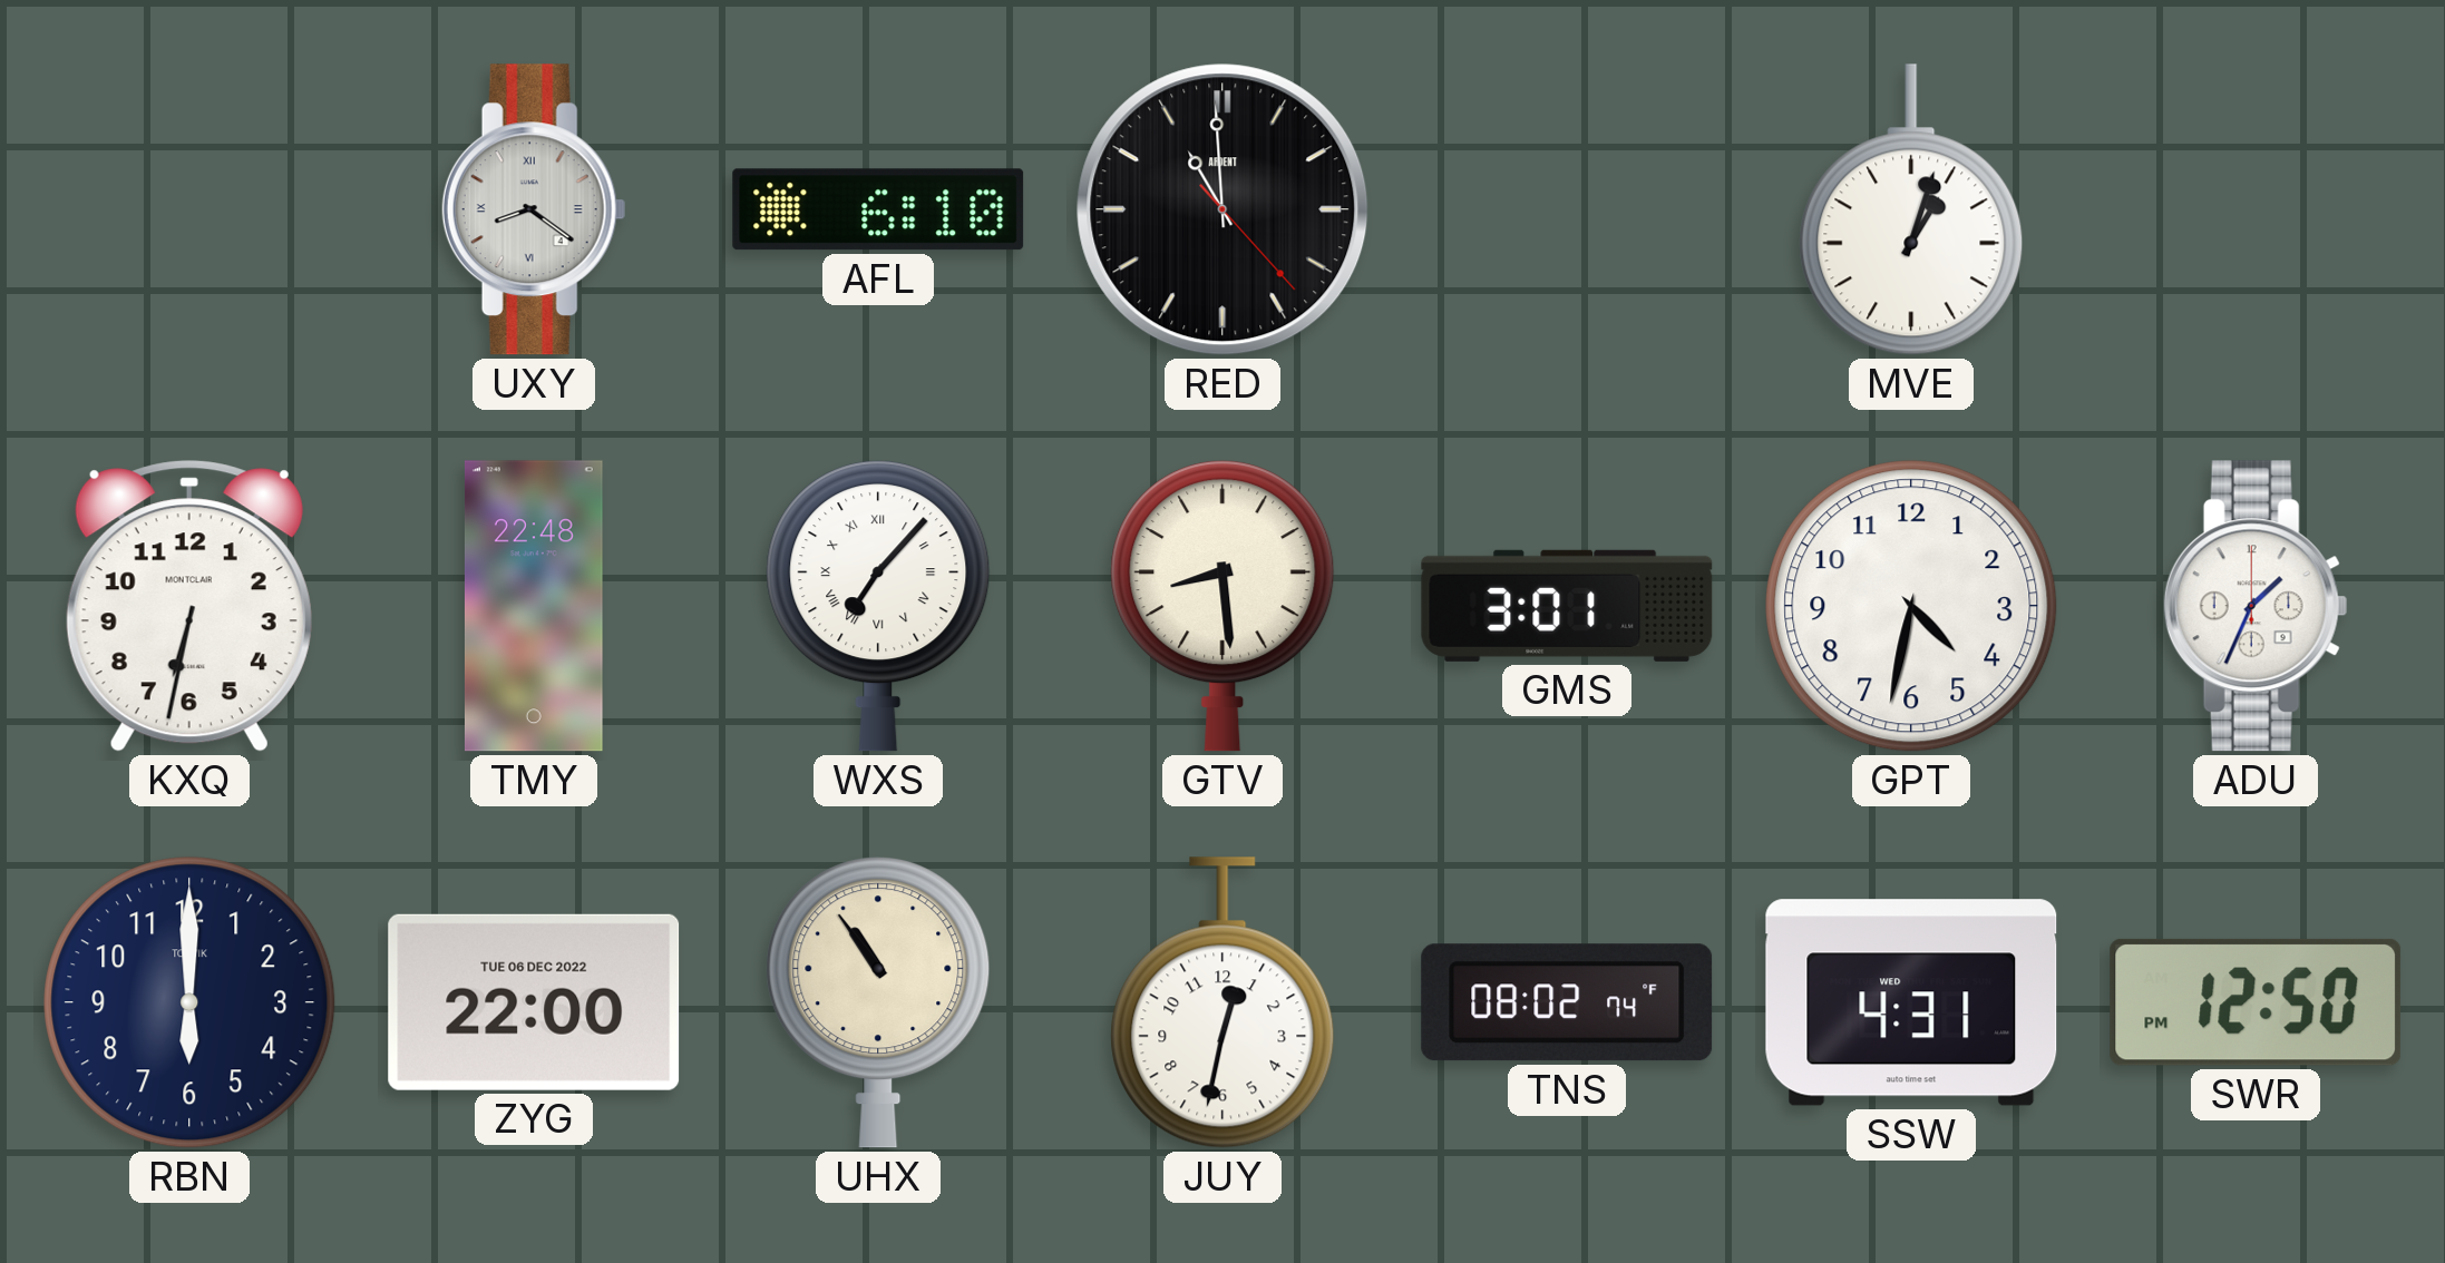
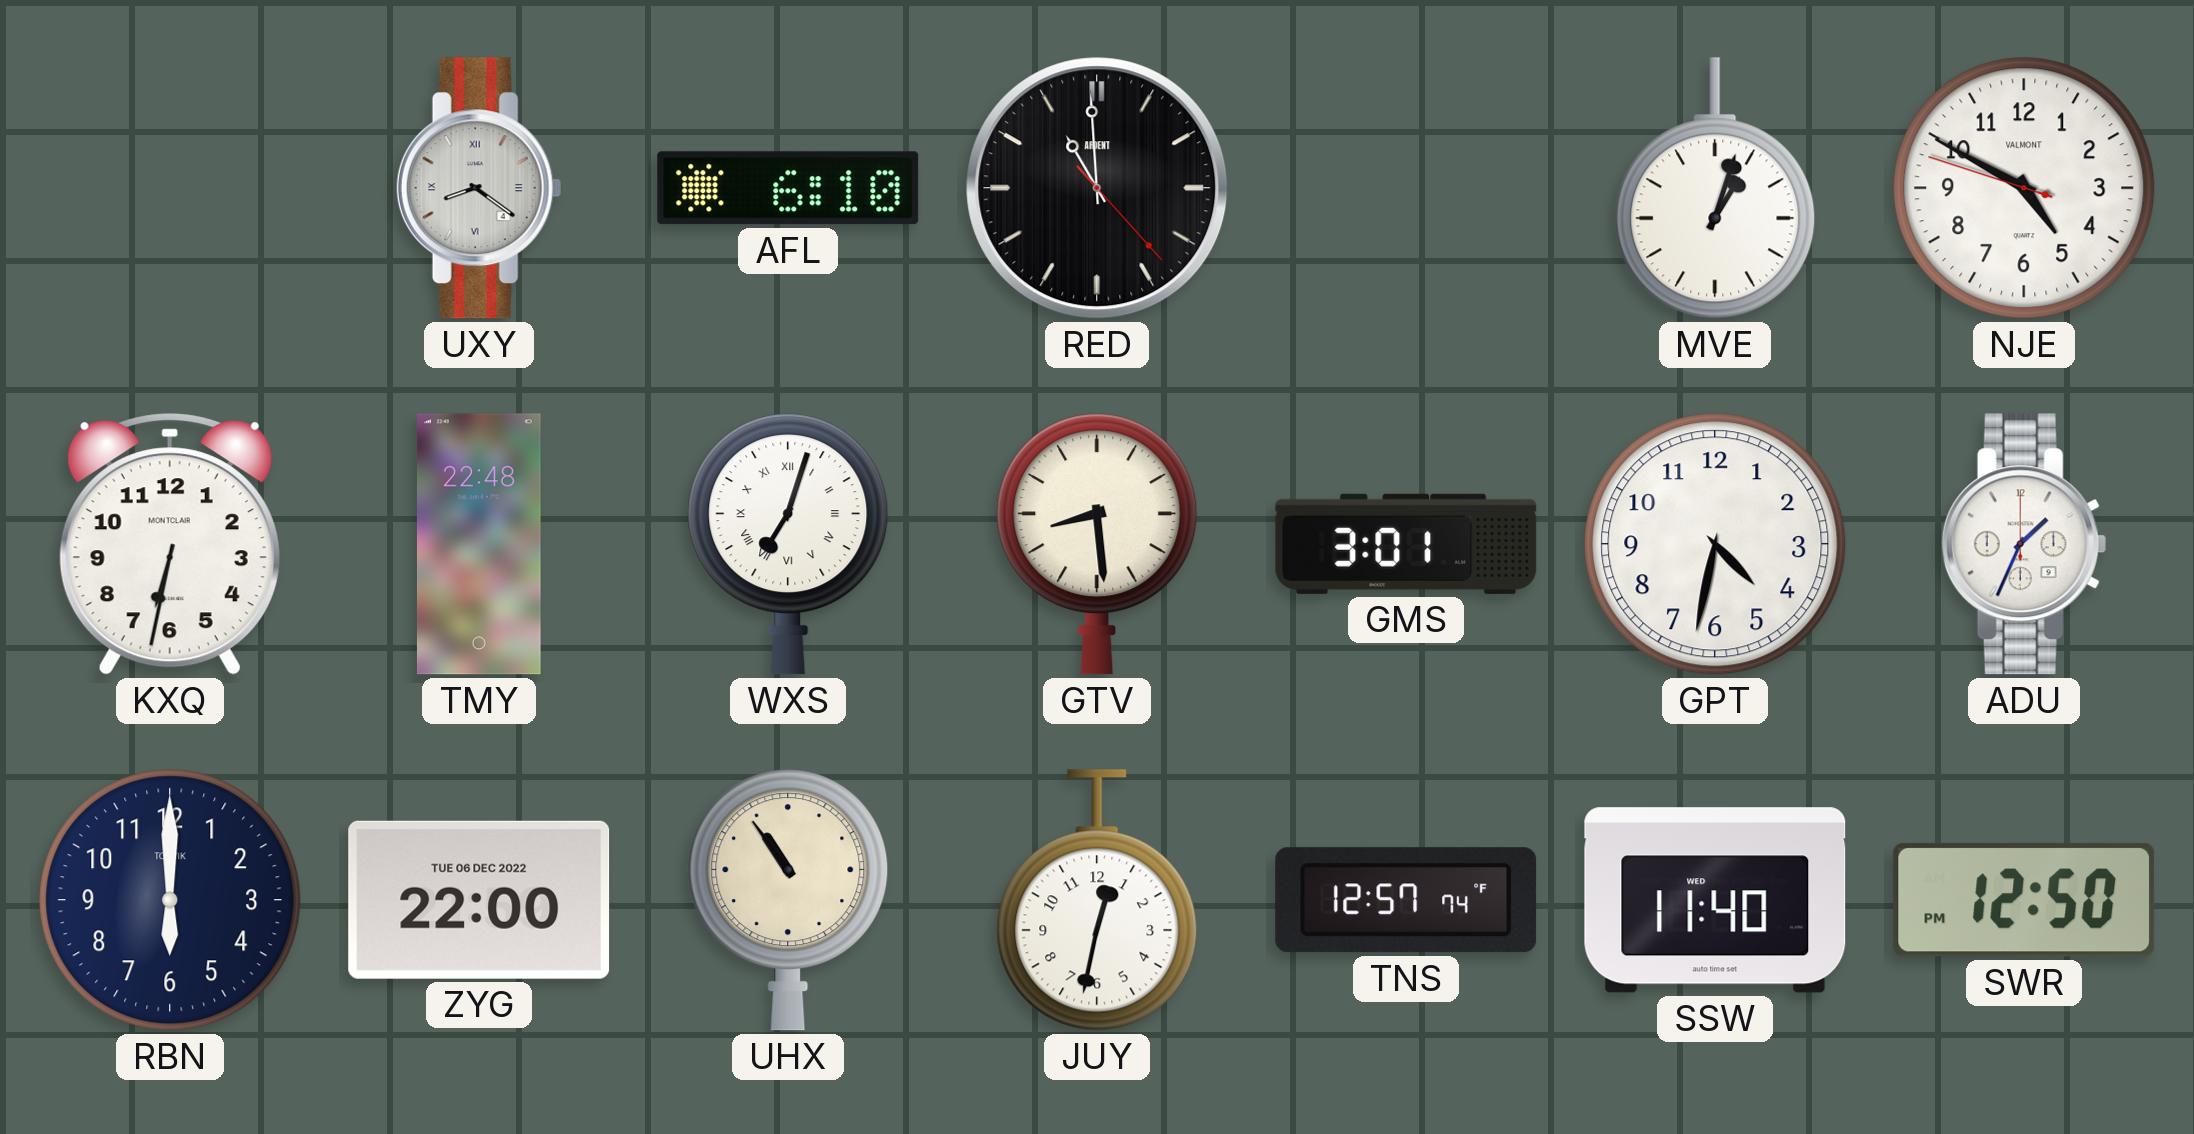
NJE: none -> 4:49 (2024, 188)
WXS: 7:07 -> 7:03 (788, 544)
TNS: 08:02 -> 12:57 (1406, 900)
SSW: 4:31 -> 11:40 (1715, 900)
